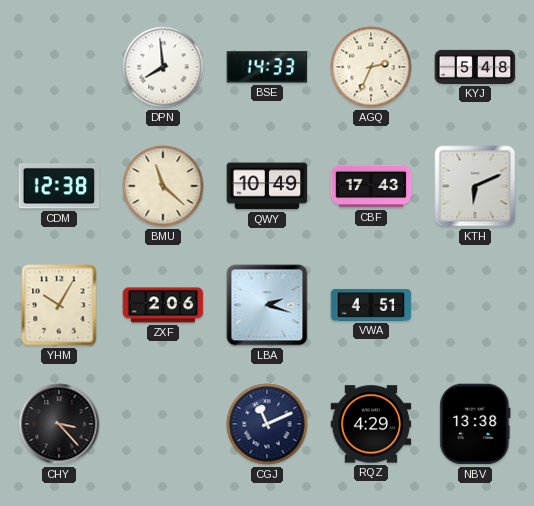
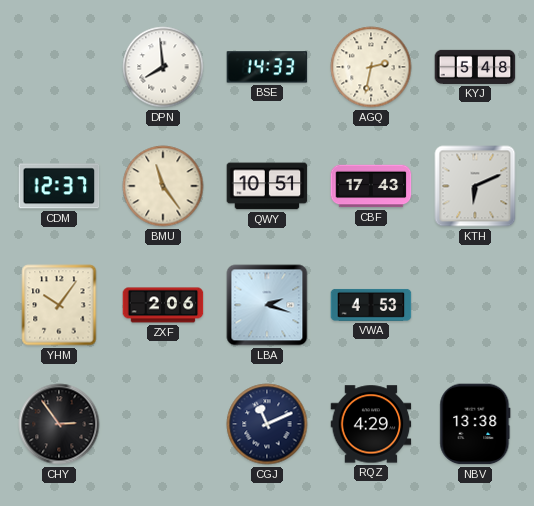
AGQ: 2:34 -> 2:32 (371, 67)
CDM: 12:38 -> 12:37 (59, 186)
BMU: 11:22 -> 11:24 (163, 186)
QWY: 10:49 -> 10:51 (267, 186)
YHM: 10:05 -> 10:06 (59, 305)
VWA: 4:51 -> 4:53 (371, 305)
CHY: 3:23 -> 2:54 (59, 424)
